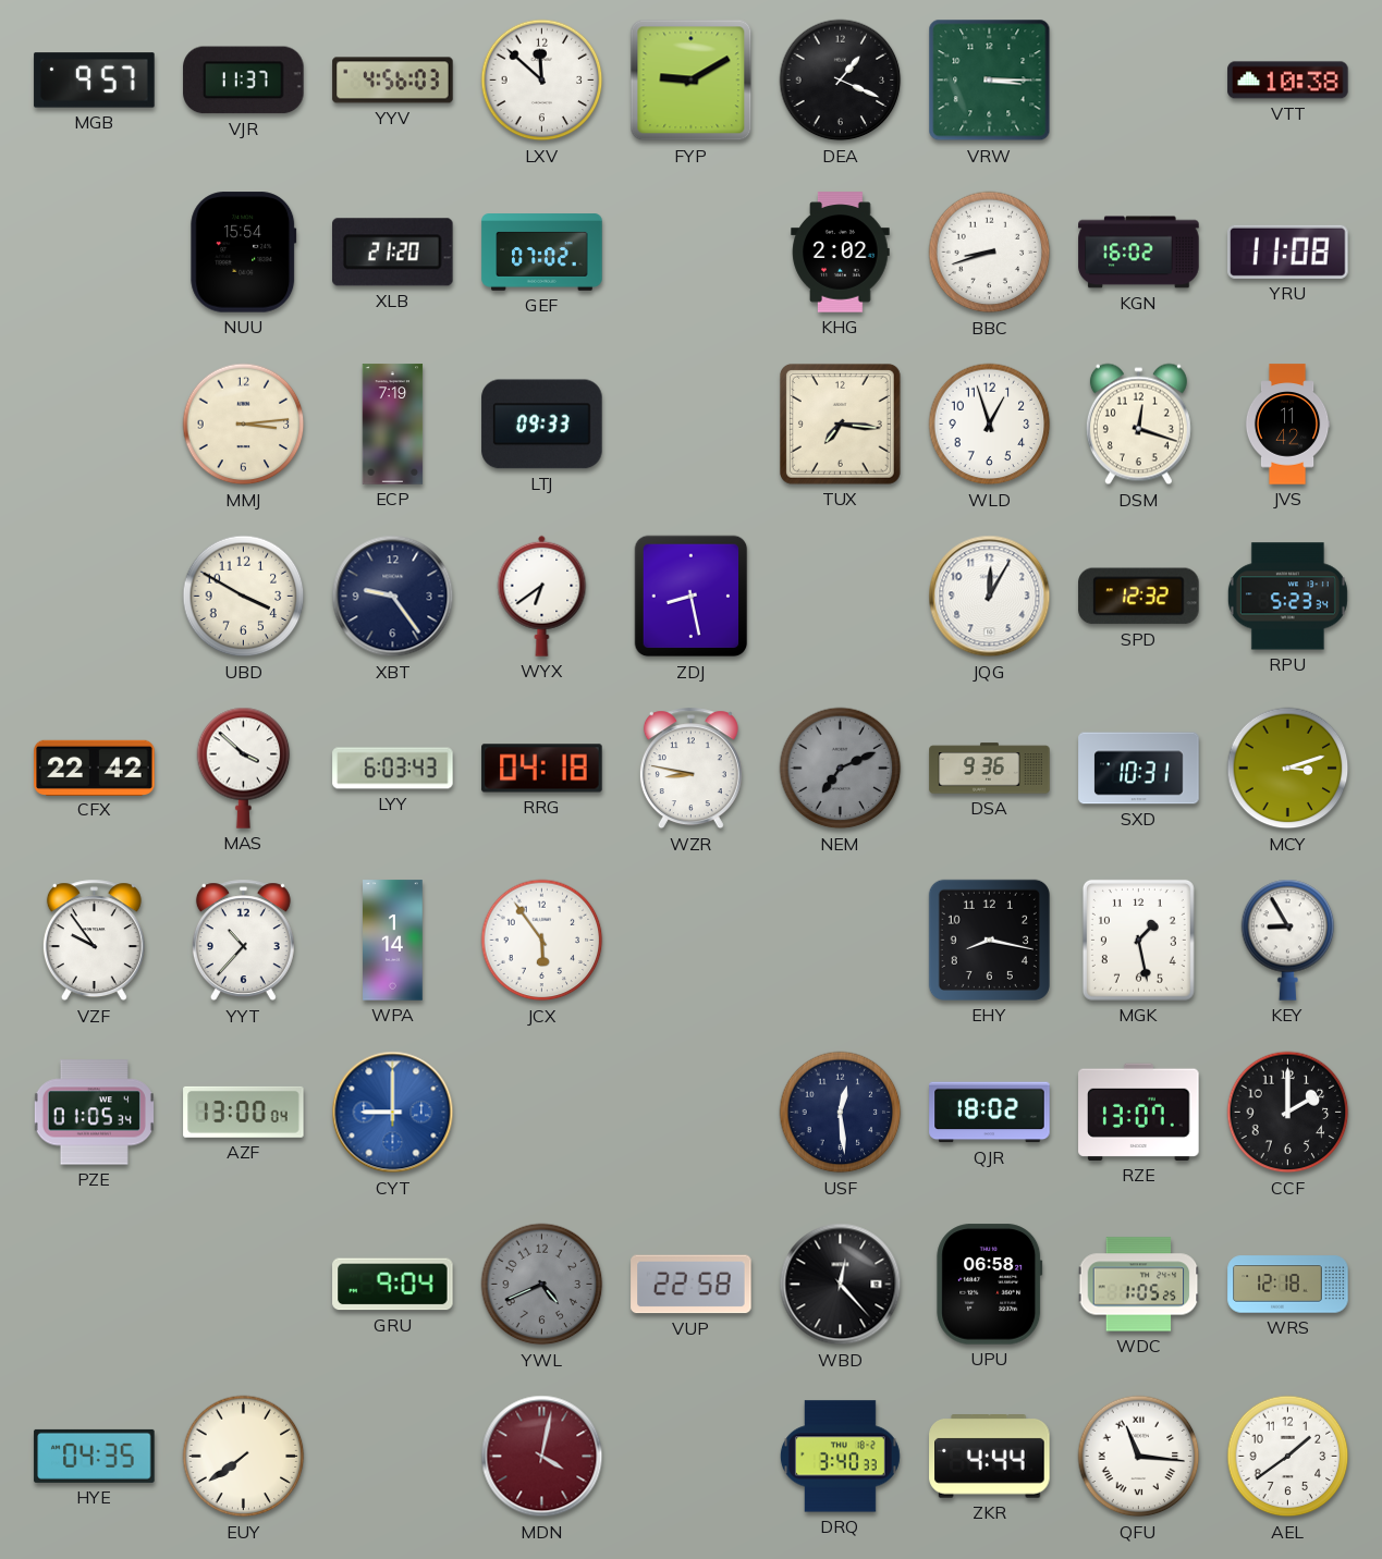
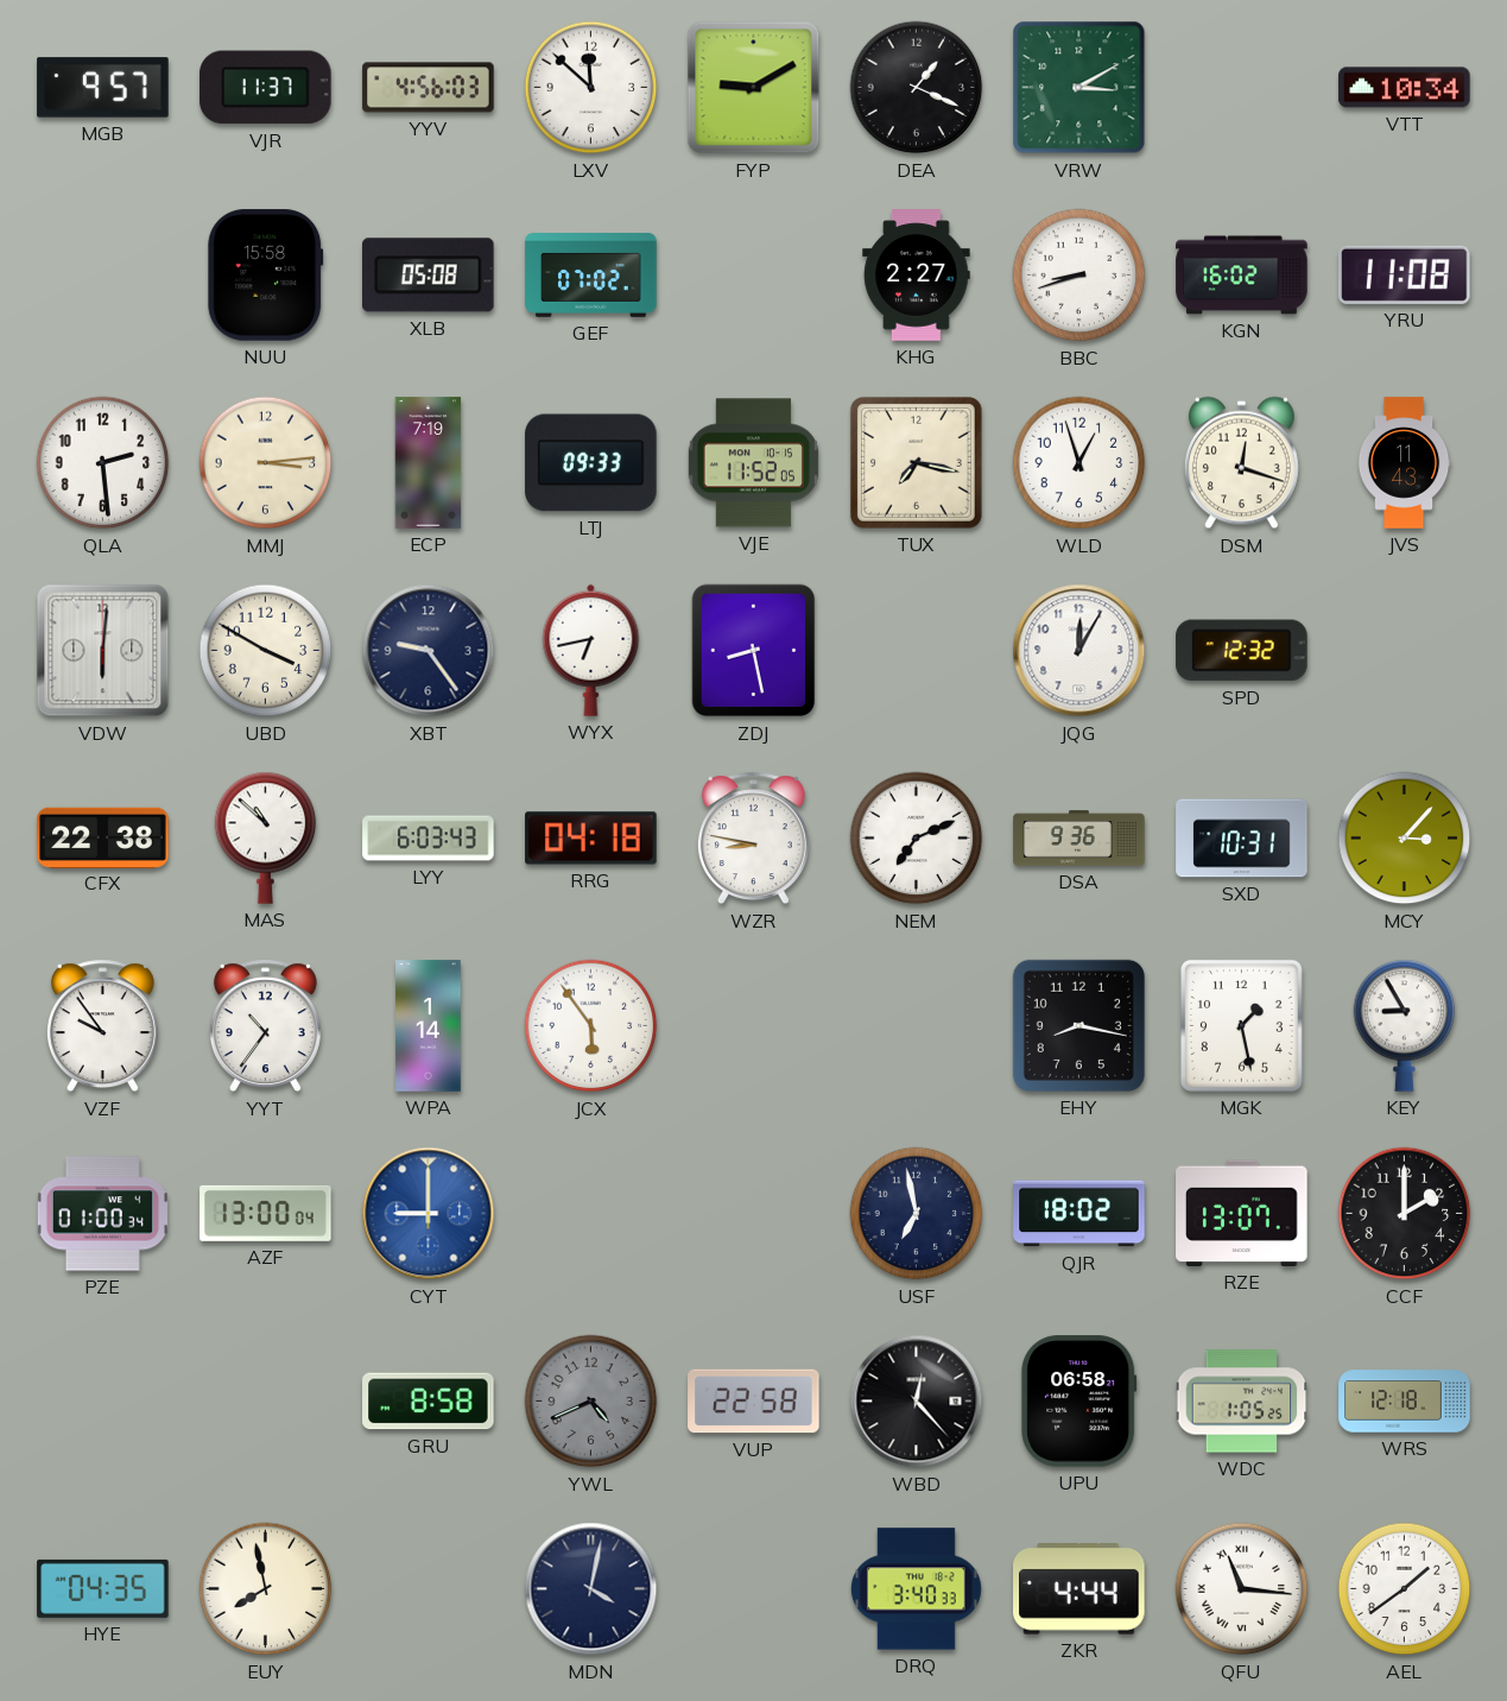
VRW: 3:15 -> 3:10 (1079, 88)
VTT: 10:38 -> 10:34 (1405, 88)
NUU: 15:54 -> 15:58 (266, 276)
XLB: 21:20 -> 05:08 (429, 276)
KHG: 2:02 -> 2:27 (917, 276)
QLA: none -> 2:29 (103, 463)
VJE: none -> 11:52 (753, 463)
TUX: 7:16 -> 7:17 (916, 462)
JVS: 11:42 -> 11:43 (1404, 463)
VDW: none -> 6:01 (103, 651)
WYX: 6:39 -> 6:43 (591, 650)
RPU: 5:23 -> none (1287, 597)
CFX: 22:42 -> 22:38 (103, 837)
MAS: 3:52 -> 10:52 (266, 837)
NEM dial: grey -> white (917, 839)
MCY: 3:12 -> 3:07 (1405, 839)
YYT: 10:37 -> 10:36 (265, 1026)
PZE: 01:05 -> 01:00 (102, 1214)
USF: 12:29 -> 6:58 (917, 1214)
GRU: 9:04 -> 8:58 (429, 1402)
EUY: 7:39 -> 7:58 (266, 1589)
MDN dial: burgundy -> navy (591, 1589)
